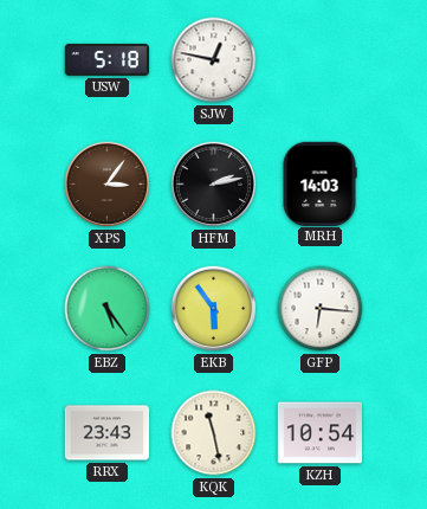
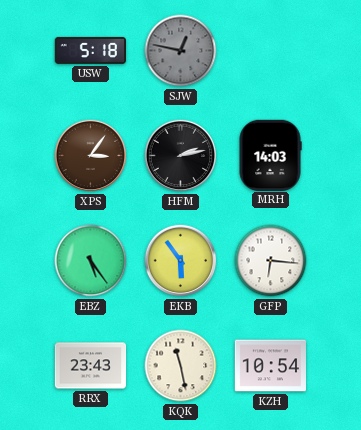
SJW dial: white -> grey (181, 51)
